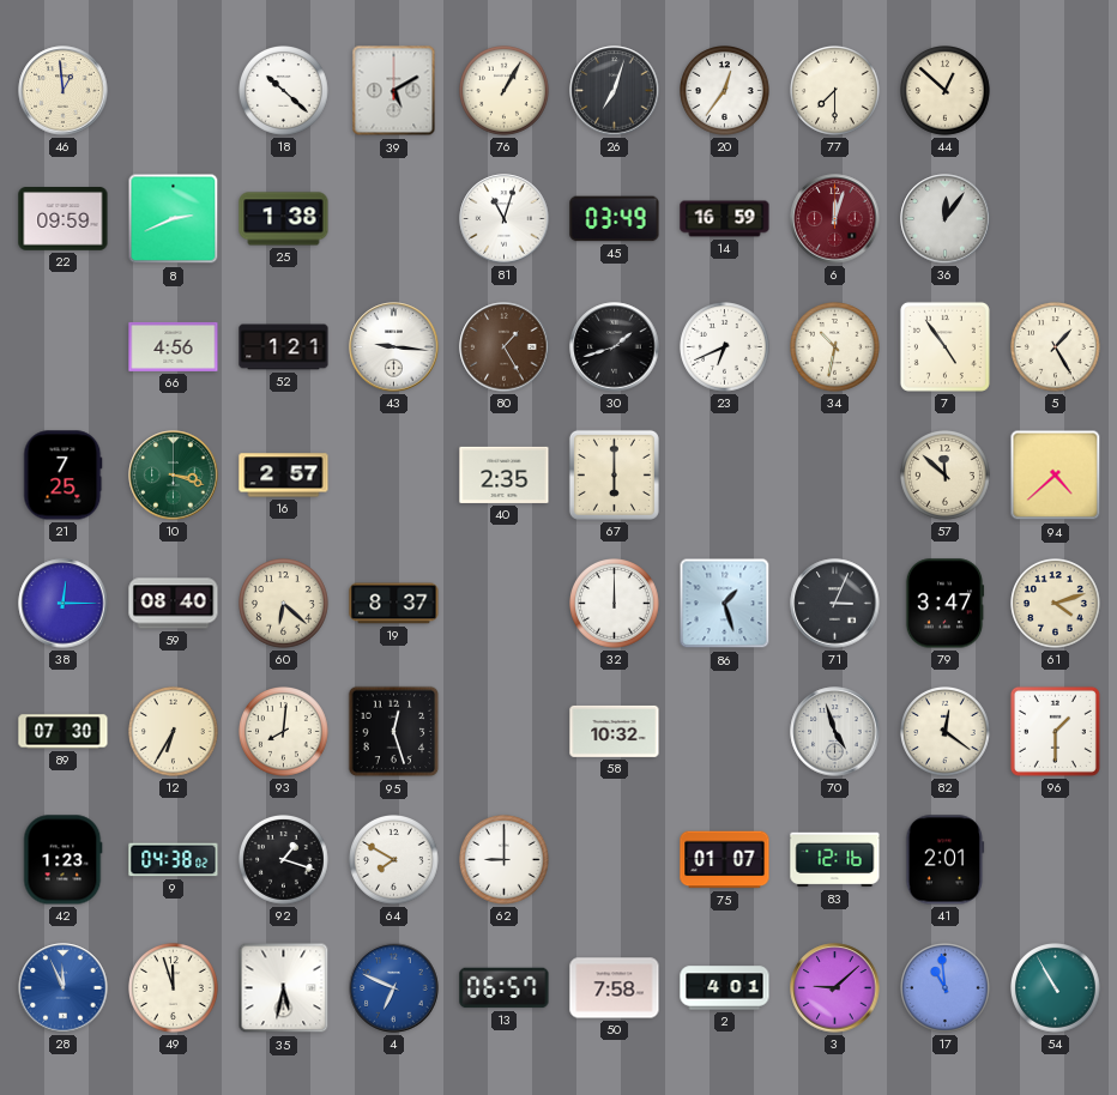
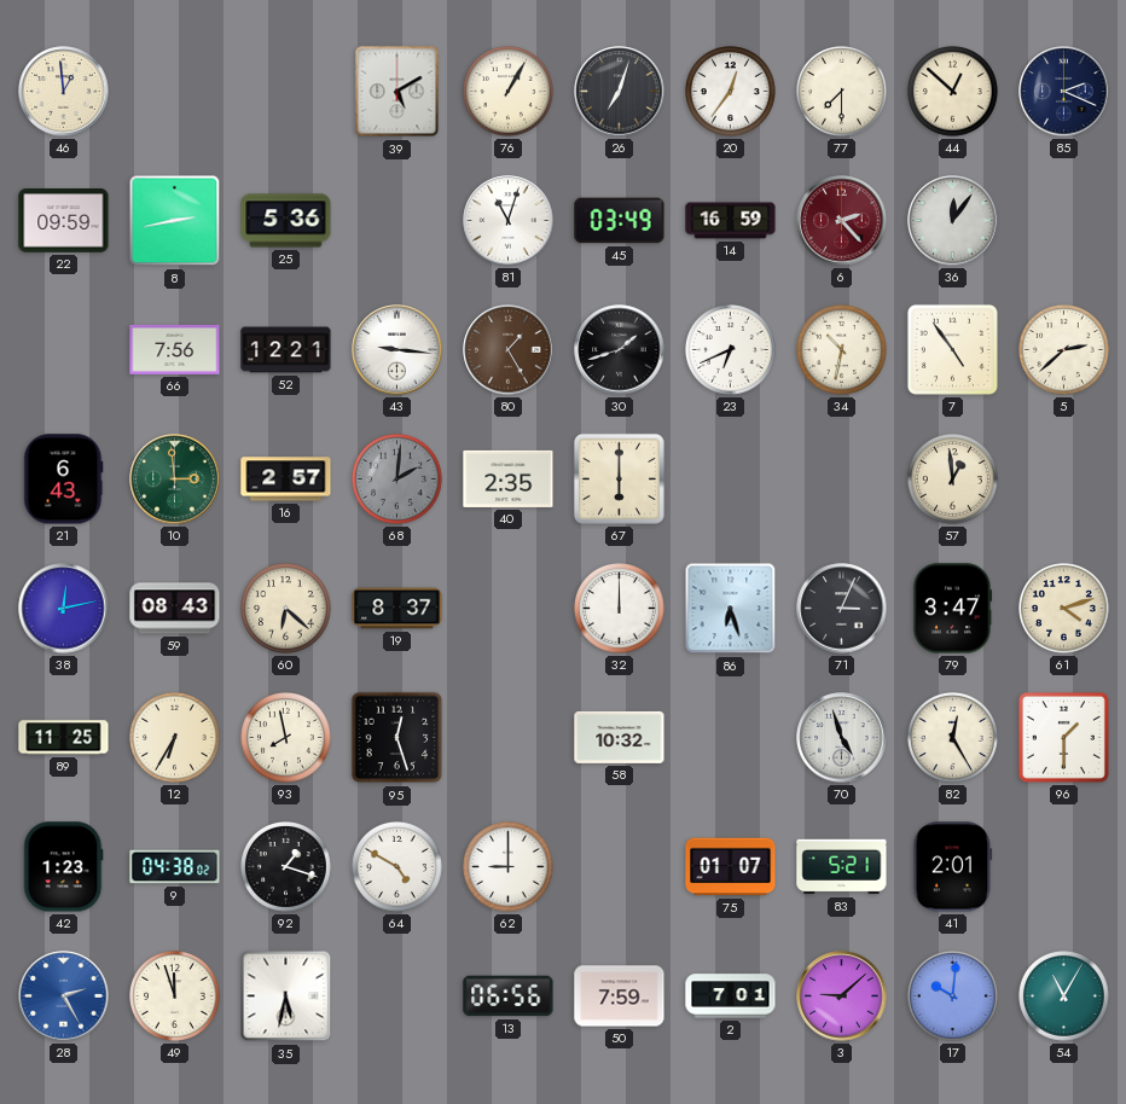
18: 10:22 -> none (284, 91)
85: none -> 2:19 (1064, 92)
8: 2:41 -> 2:43 (175, 221)
25: 1:38 -> 5:36 (286, 221)
6: 12:03 -> 2:23 (842, 221)
66: 4:56 -> 7:56 (175, 349)
52: 1:21 -> 12:21 (286, 350)
5: 1:25 -> 2:38 (1064, 350)
21: 7:25 -> 6:43 (64, 480)
10: 3:18 -> 2:59 (175, 480)
68: none -> 2:01 (397, 480)
57: 11:52 -> 12:59 (953, 480)
94: 4:38 -> none (1056, 476)
38: 12:15 -> 12:13 (64, 609)
59: 08:40 -> 08:43 (175, 609)
86: 1:27 -> 6:27 (731, 609)
89: 07:30 -> 11:25 (64, 738)
93: 8:01 -> 7:58 (286, 738)
82: 12:21 -> 12:25 (953, 738)
64: 7:50 -> 4:50 (397, 867)
83: 12:16 -> 5:21 (842, 867)
28: 11:56 -> 2:25 (64, 996)
4: 6:49 -> none (394, 988)
13: 06:57 -> 06:56 (509, 996)
50: 7:58 -> 7:59 (620, 996)
2: 4:01 -> 7:01 (731, 996)
17: 10:59 -> 10:01 (953, 996)
54: 10:55 -> 11:05 (1064, 996)
